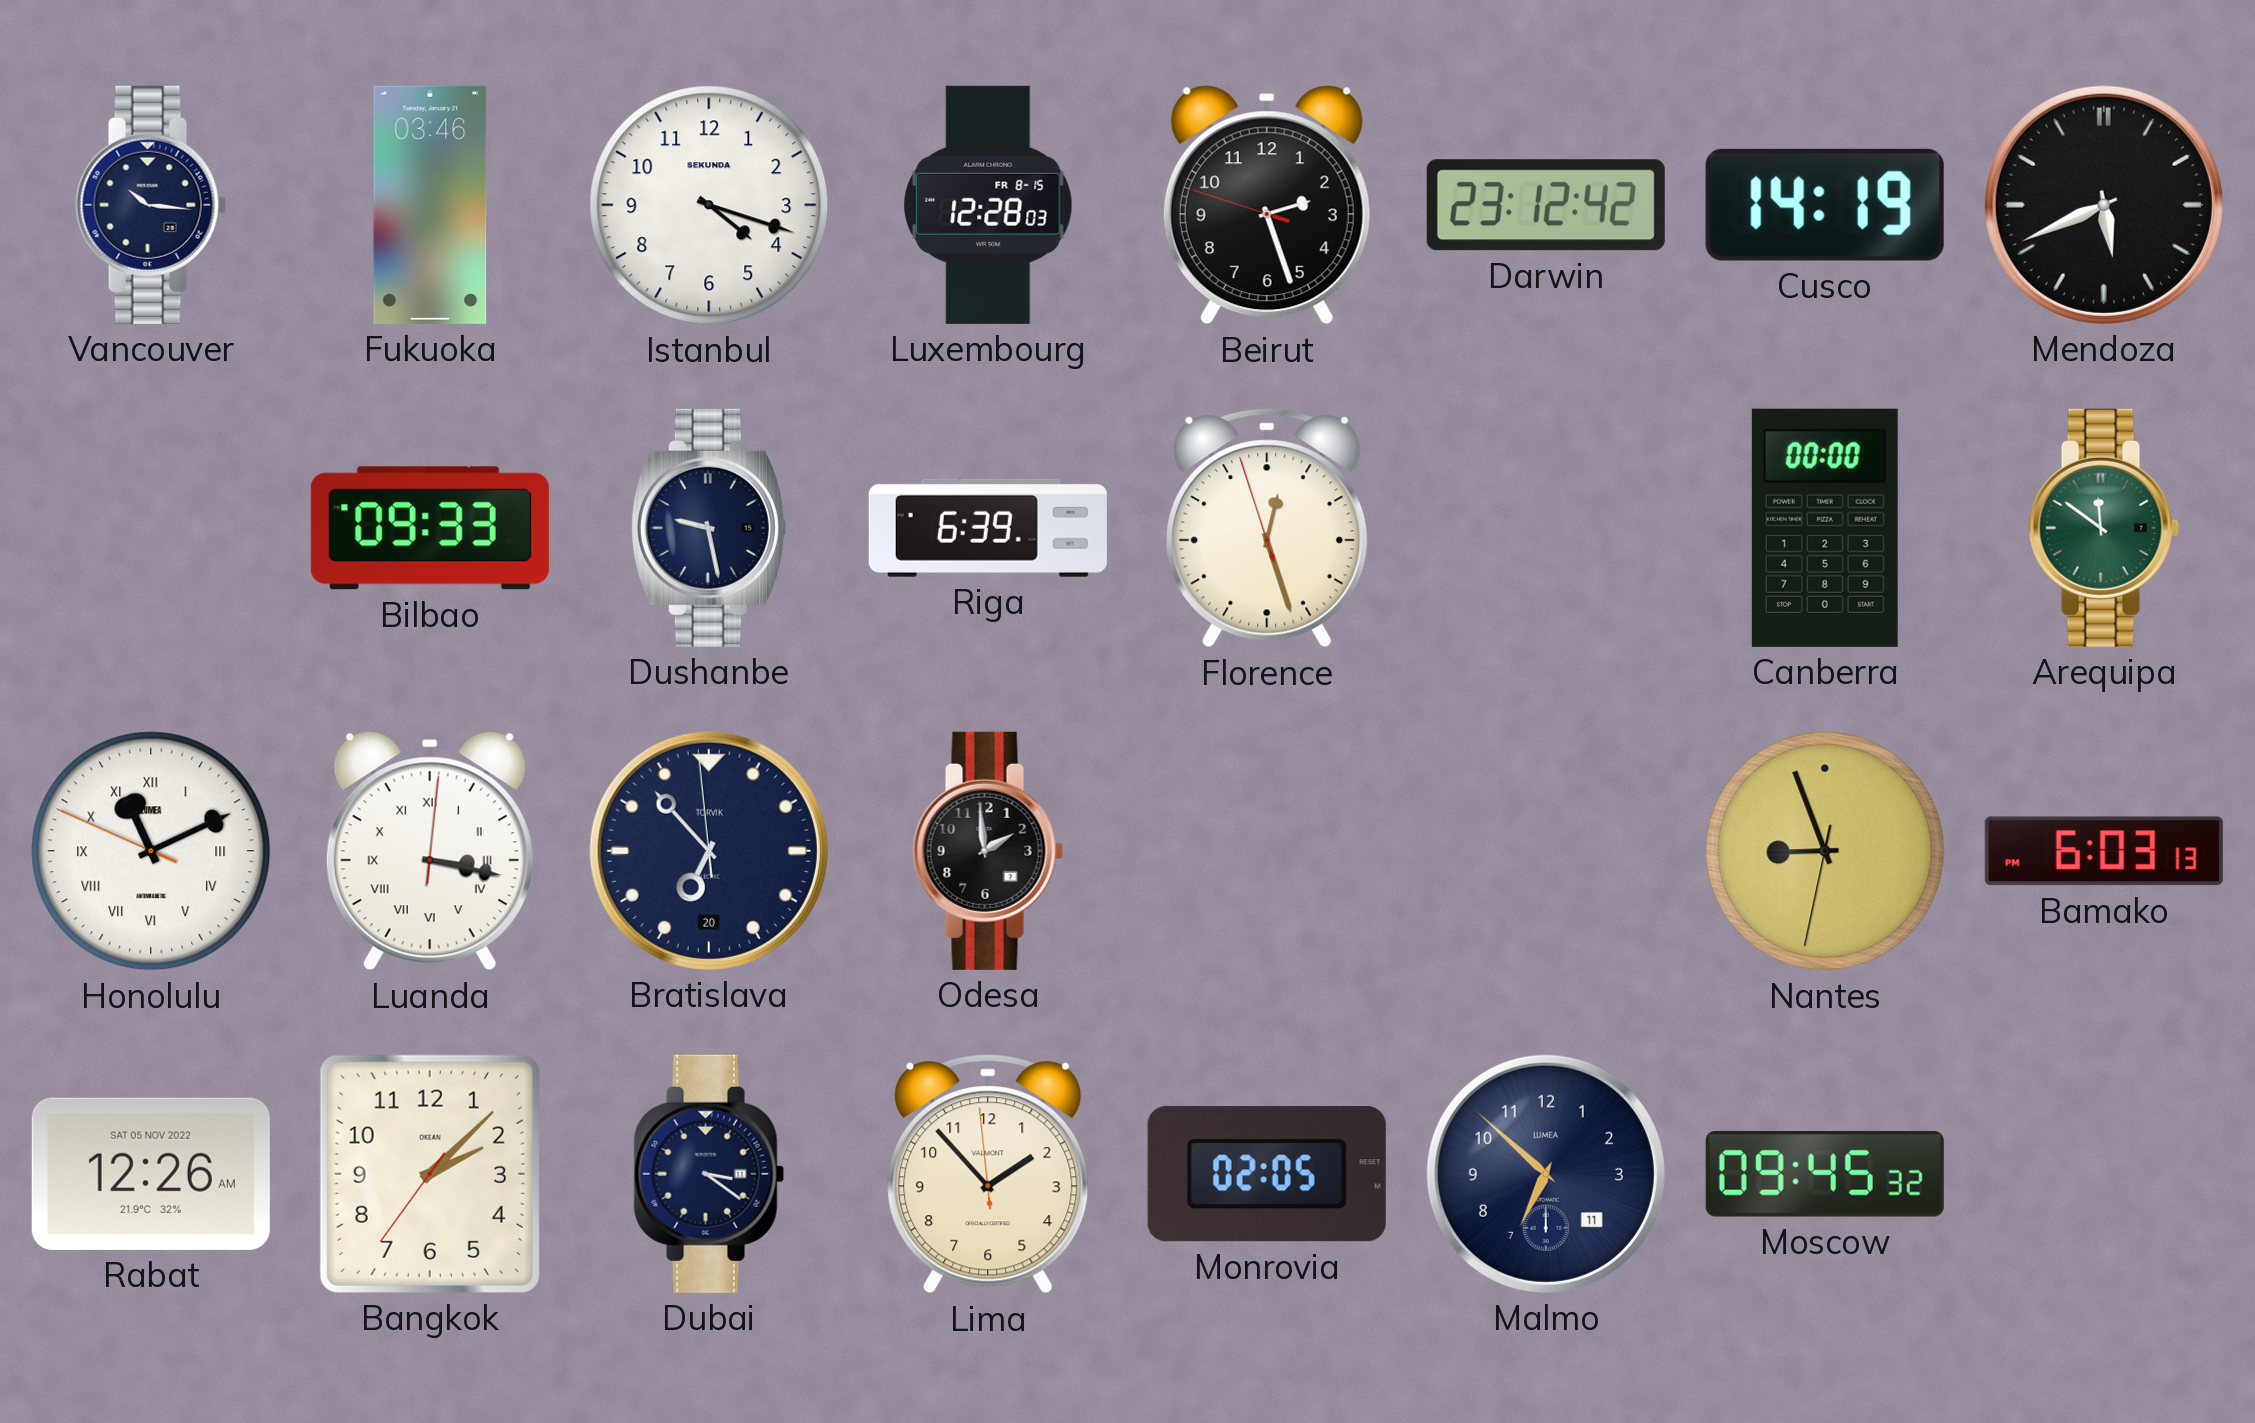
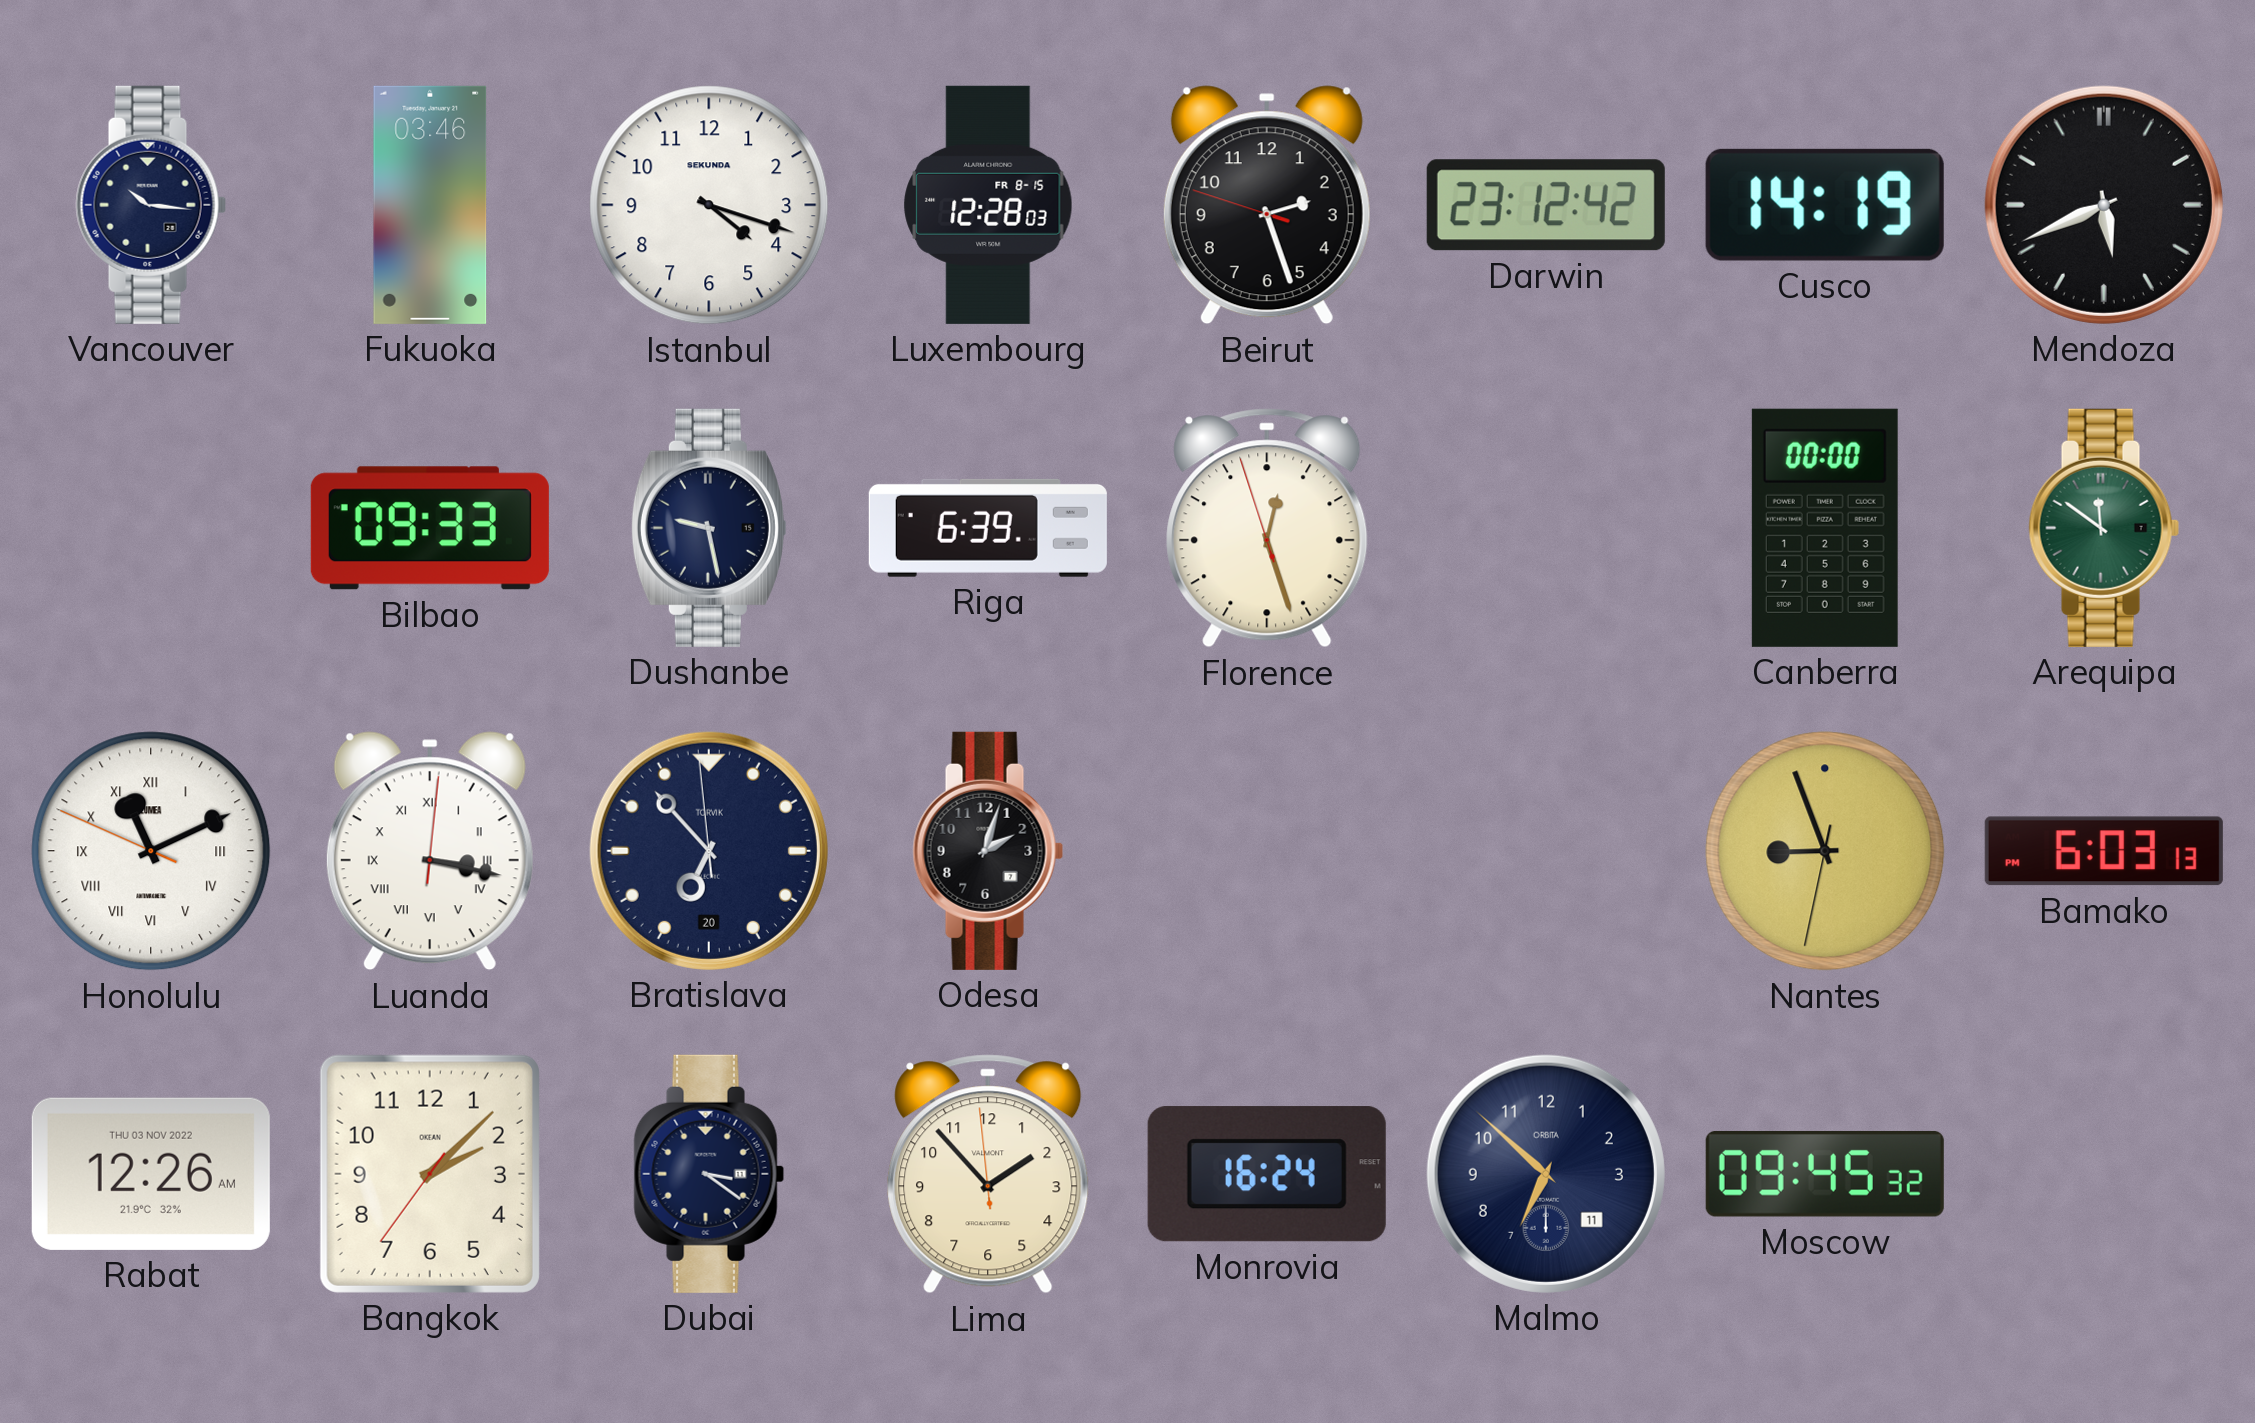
Odesa: 1:59 -> 2:03 (988, 851)
Rabat date: SAT 05 NOV 2022 -> THU 03 NOV 2022 (151, 1174)
Monrovia: 02:05 -> 16:24 (1267, 1174)
Malmo brand: LUMEA -> ORBITA (1546, 1174)
